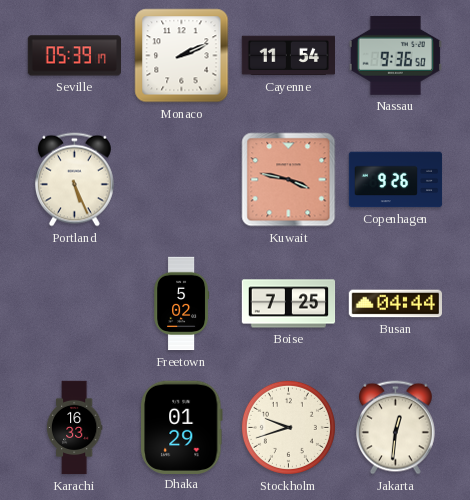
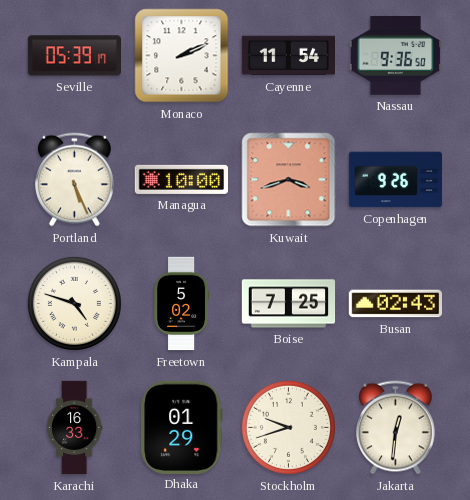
Managua: none -> 10:00 (181, 179)
Kuwait: 3:47 -> 3:42 (289, 180)
Kampala: none -> 4:48 (74, 303)
Busan: 04:44 -> 02:43 (395, 304)
